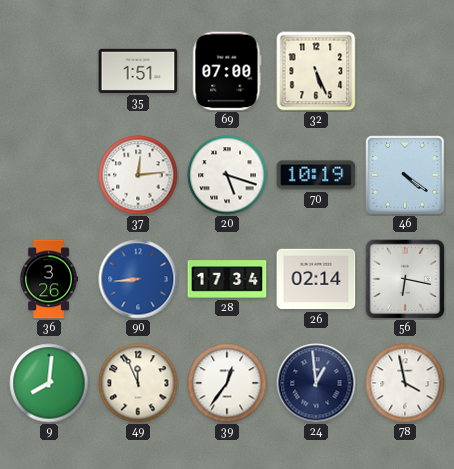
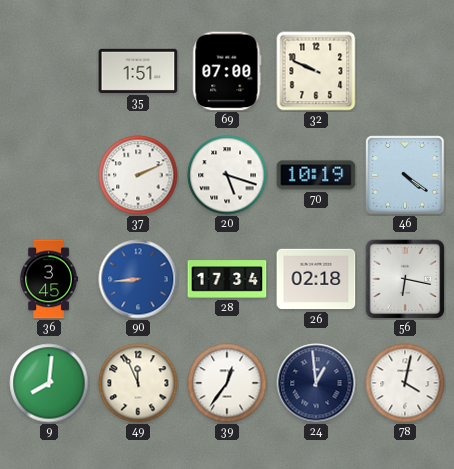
32: 5:26 -> 9:49 (316, 71)
37: 12:14 -> 2:11 (138, 175)
36: 3:26 -> 3:45 (48, 279)
26: 02:14 -> 02:18 (316, 279)
78: 3:58 -> 4:02 (405, 383)
